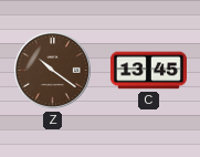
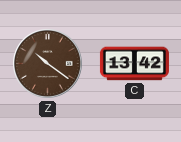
C: 13:45 -> 13:42 (134, 64)
